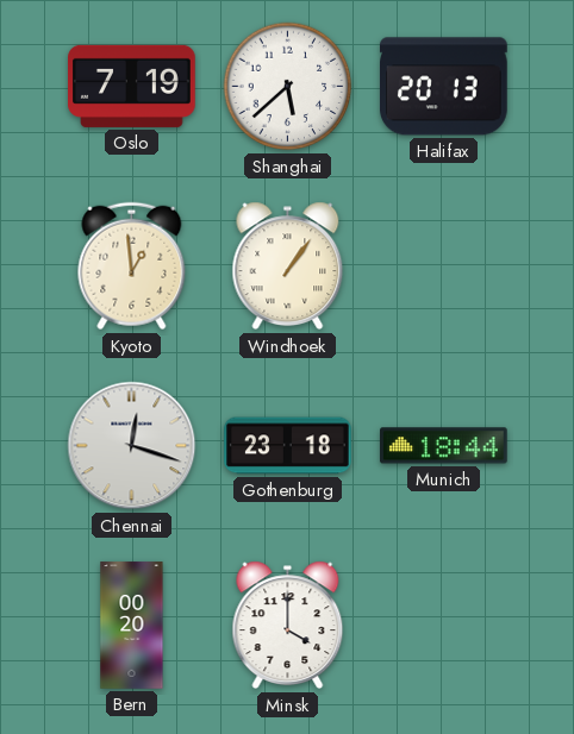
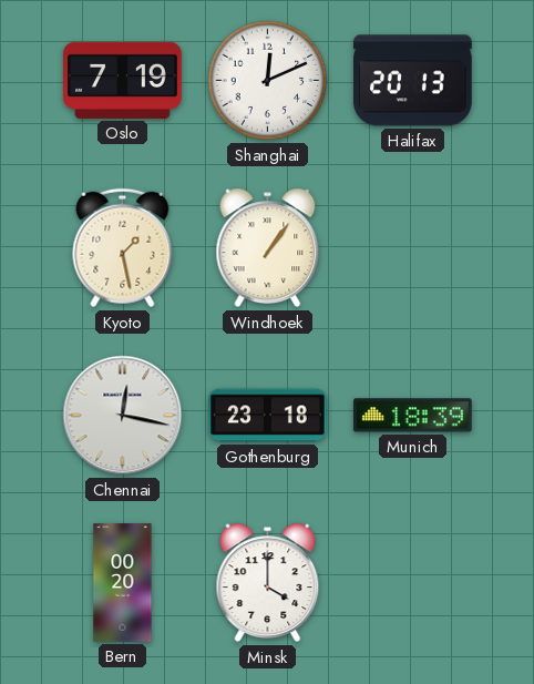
Shanghai: 5:38 -> 12:11 (268, 81)
Kyoto: 12:59 -> 1:28 (123, 248)
Chennai: 12:18 -> 12:17 (123, 416)
Munich: 18:44 -> 18:39 (413, 416)
